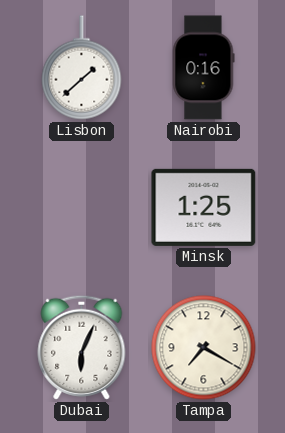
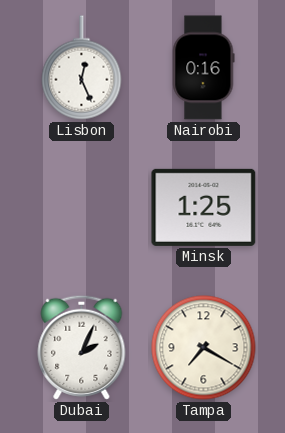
Lisbon: 1:38 -> 12:26 (82, 68)
Dubai: 6:04 -> 2:04 (82, 347)
